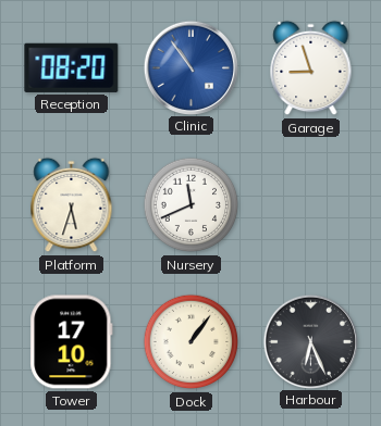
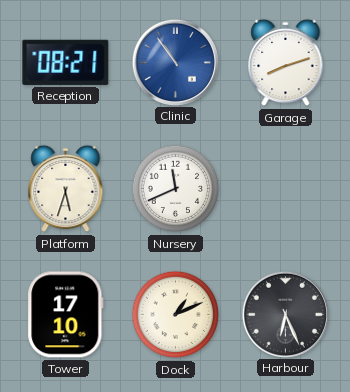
Reception: 08:20 -> 08:21 (66, 62)
Garage: 8:57 -> 8:12 (286, 63)
Dock: 1:06 -> 1:11 (176, 315)
